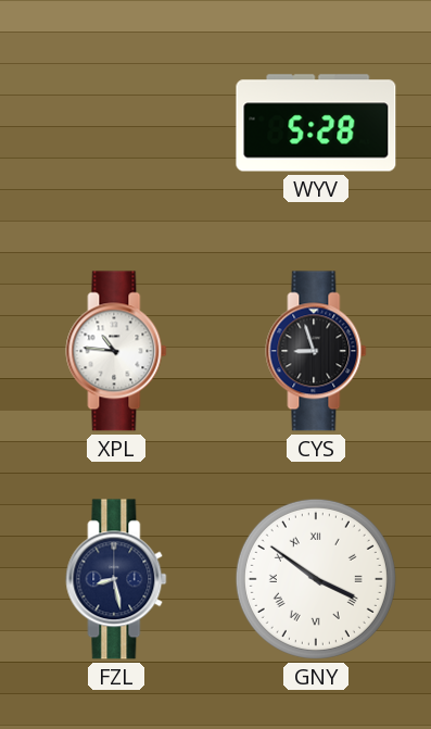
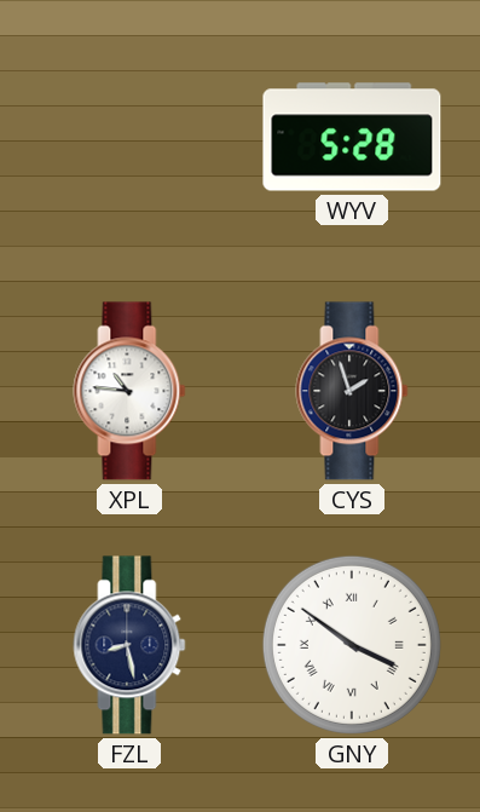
CYS: 8:57 -> 1:57 (352, 391)
